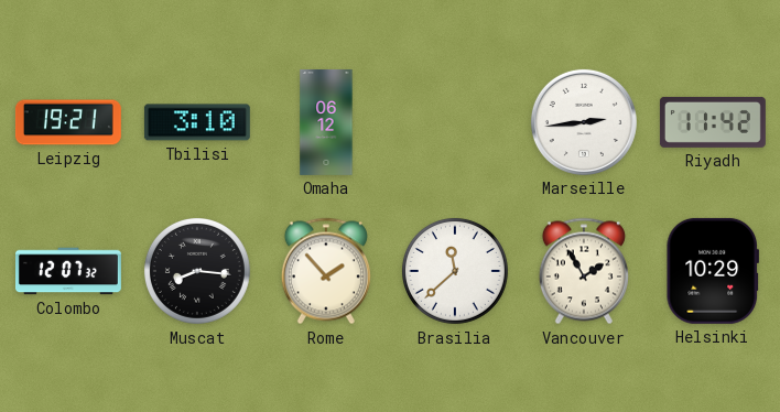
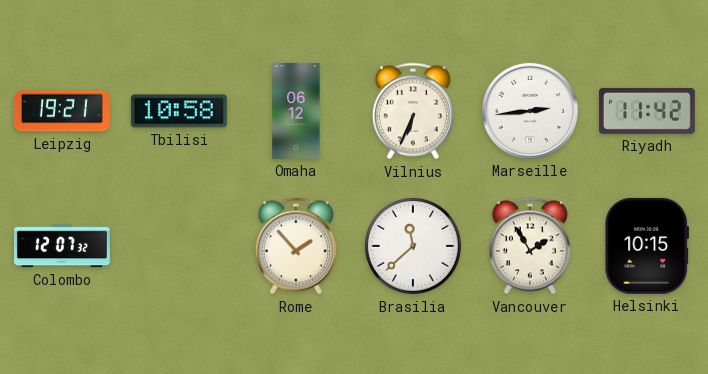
Tbilisi: 3:10 -> 10:58 (179, 111)
Vilnius: none -> 6:34 (413, 111)
Muscat: 8:16 -> none (197, 271)
Helsinki: 10:29 -> 10:15 (646, 246)
